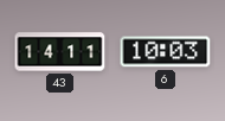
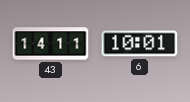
6: 10:03 -> 10:01 (140, 44)
